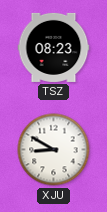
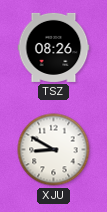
TSZ: 08:23 -> 08:26 (54, 47)
